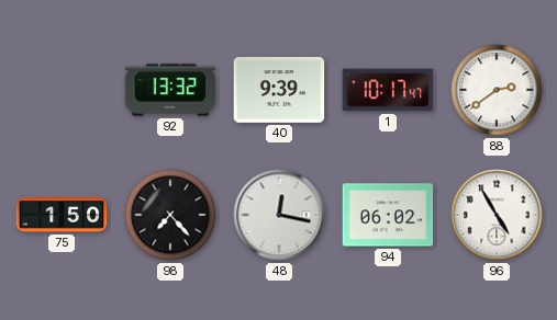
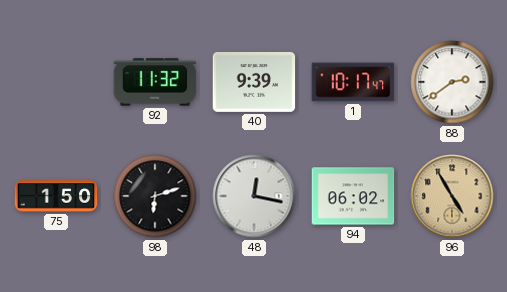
92: 13:32 -> 11:32 (155, 82)
98: 7:23 -> 6:12 (155, 196)
96 dial: white -> champagne (452, 196)
